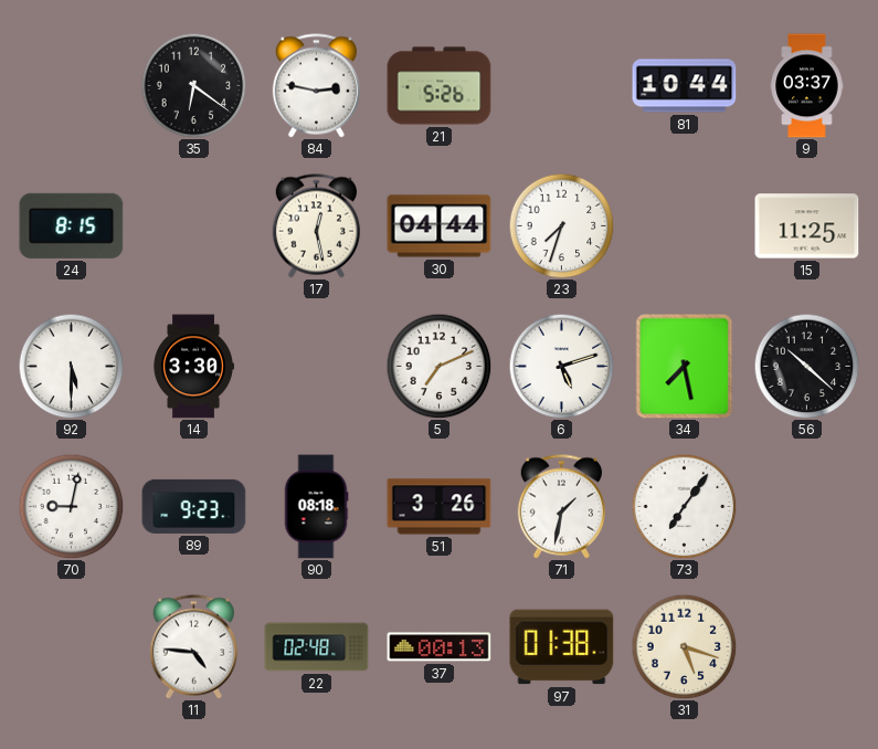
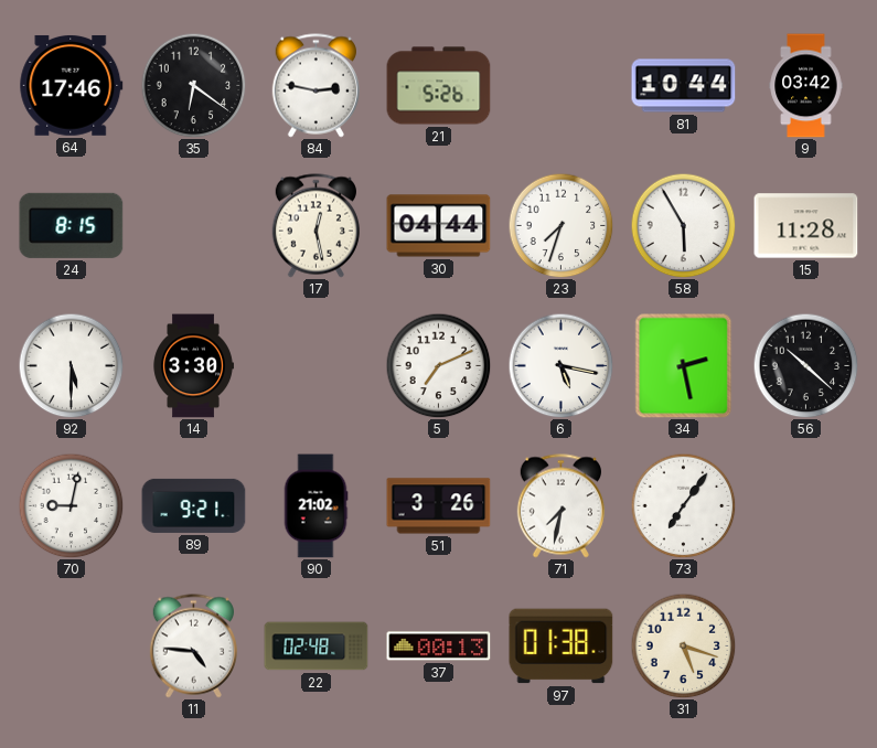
64: none -> 17:46 (72, 85)
9: 03:37 -> 03:42 (806, 86)
58: none -> 5:55 (683, 225)
15: 11:25 -> 11:28 (806, 226)
6: 5:12 -> 5:17 (560, 365)
34: 7:28 -> 2:28 (684, 366)
89: 9:23 -> 9:21 (194, 505)
90: 08:18 -> 21:02 (315, 506)
71: 1:32 -> 7:32 (560, 506)
